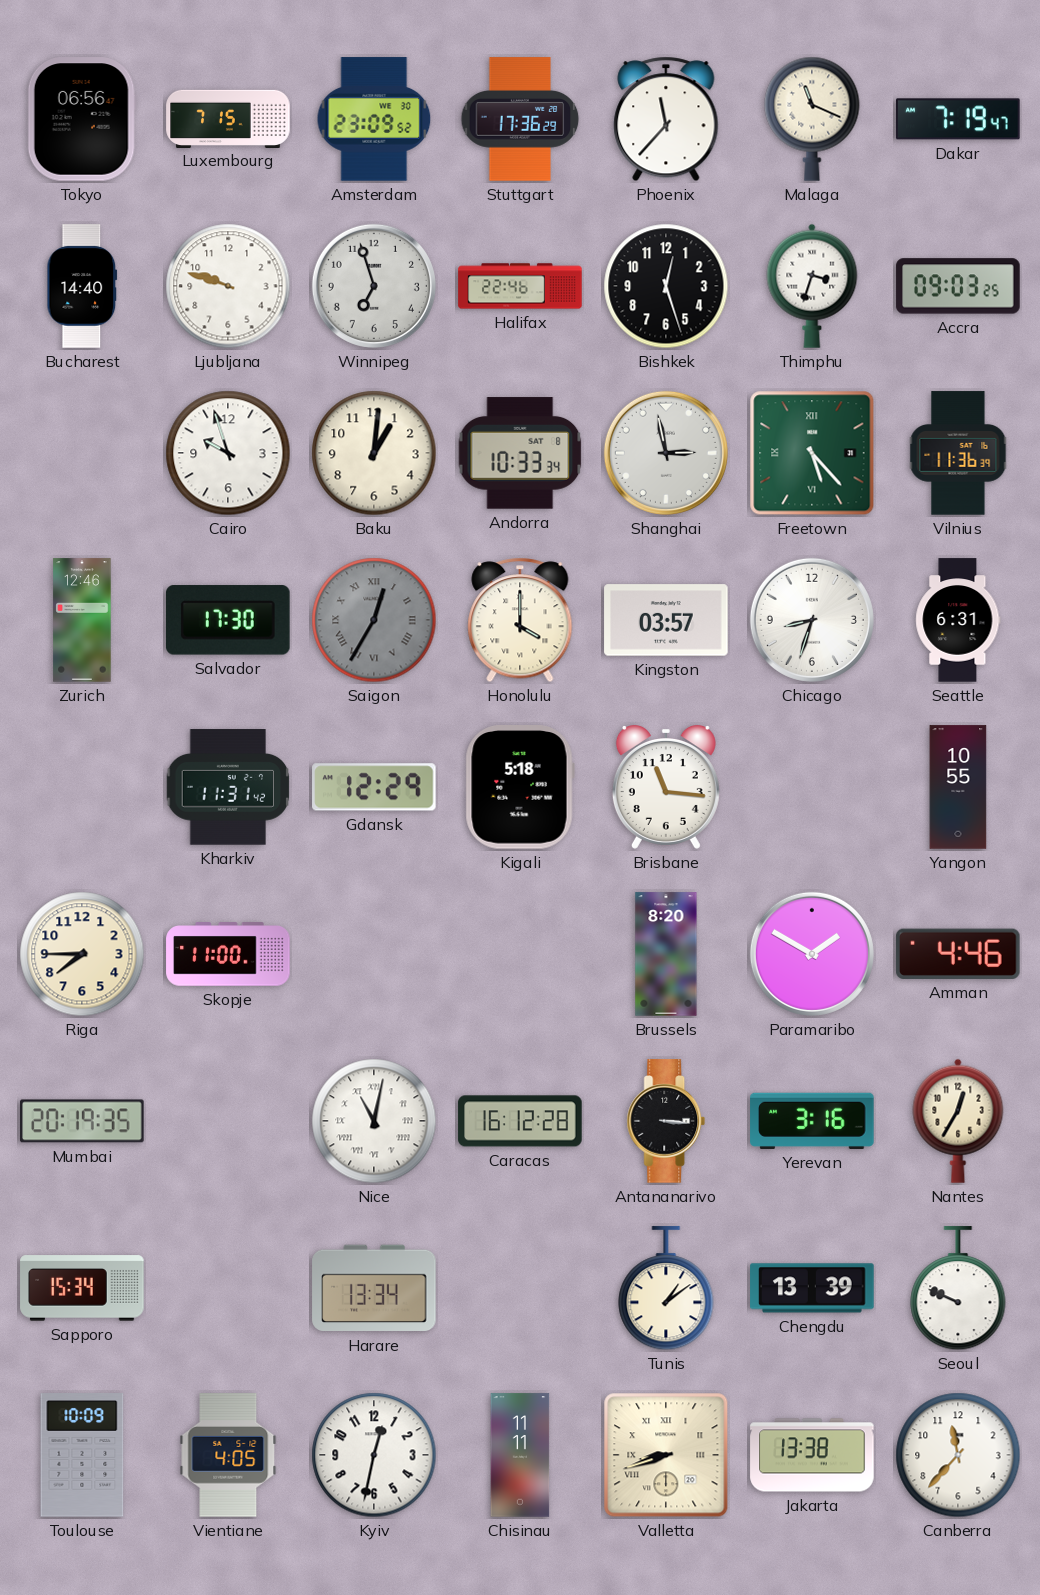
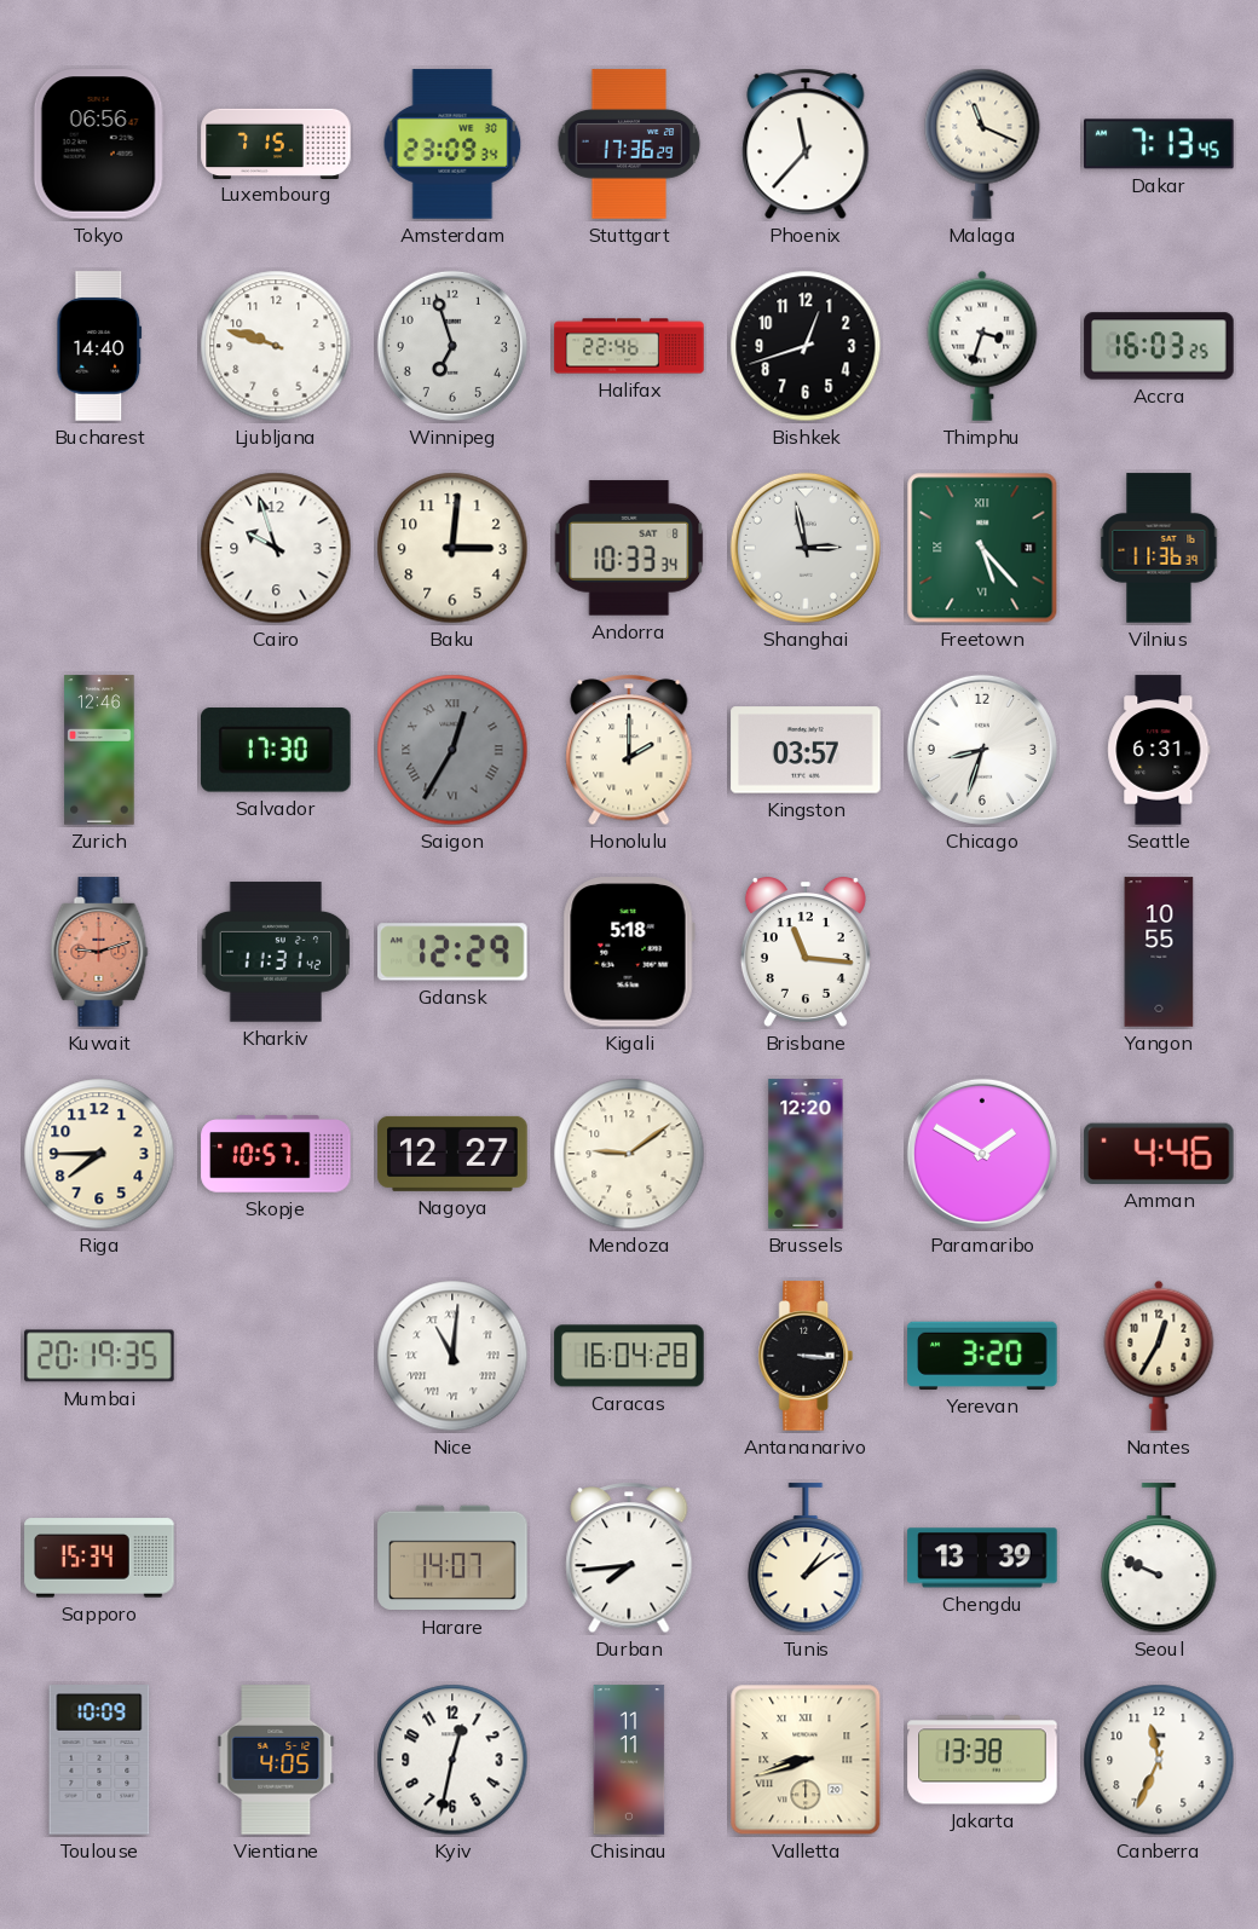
Amsterdam: 23:09:52 -> 23:09:34 (452, 144)
Dakar: 7:19 -> 7:13 (1159, 144)
Bishkek: 12:27 -> 12:42 (806, 346)
Accra: 09:03 -> 16:03 (1159, 346)
Baku: 1:01 -> 3:01 (452, 548)
Honolulu: 4:00 -> 2:00 (629, 750)
Kuwait: none -> 9:12 (99, 952)
Skopje: 11:00 -> 10:57 (276, 1154)
Nagoya: none -> 12:27 (452, 1154)
Mendoza: none -> 9:09 (629, 1154)
Brussels: 8:20 -> 12:20 (806, 1154)
Nice: 11:02 -> 11:01 (452, 1356)
Caracas: 16:12 -> 16:04 (629, 1356)
Yerevan: 3:16 -> 3:20 (982, 1356)
Harare: 13:34 -> 14:07 (452, 1558)
Durban: none -> 7:44 (629, 1558)
Canberra: 11:37 -> 11:34 (1159, 1760)
